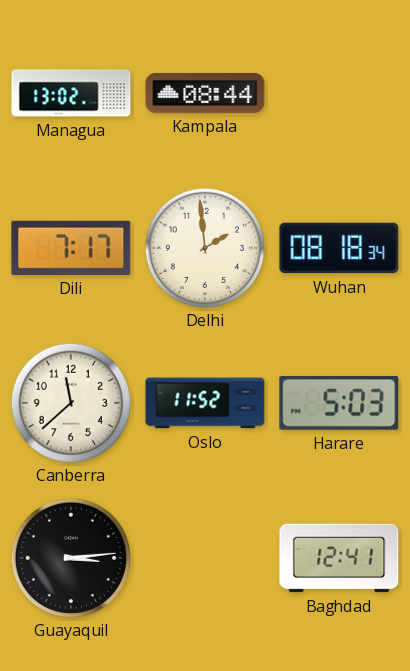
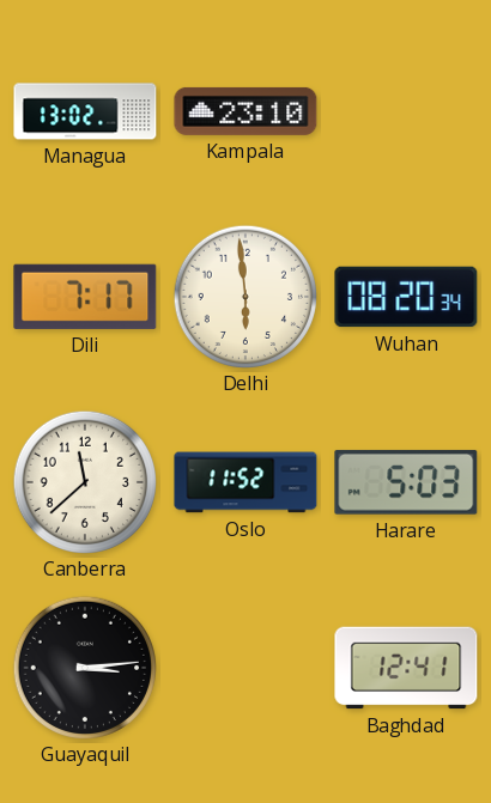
Kampala: 08:44 -> 23:10 (245, 111)
Delhi: 1:59 -> 5:59 (244, 296)
Wuhan: 08:18 -> 08:20 (406, 297)
